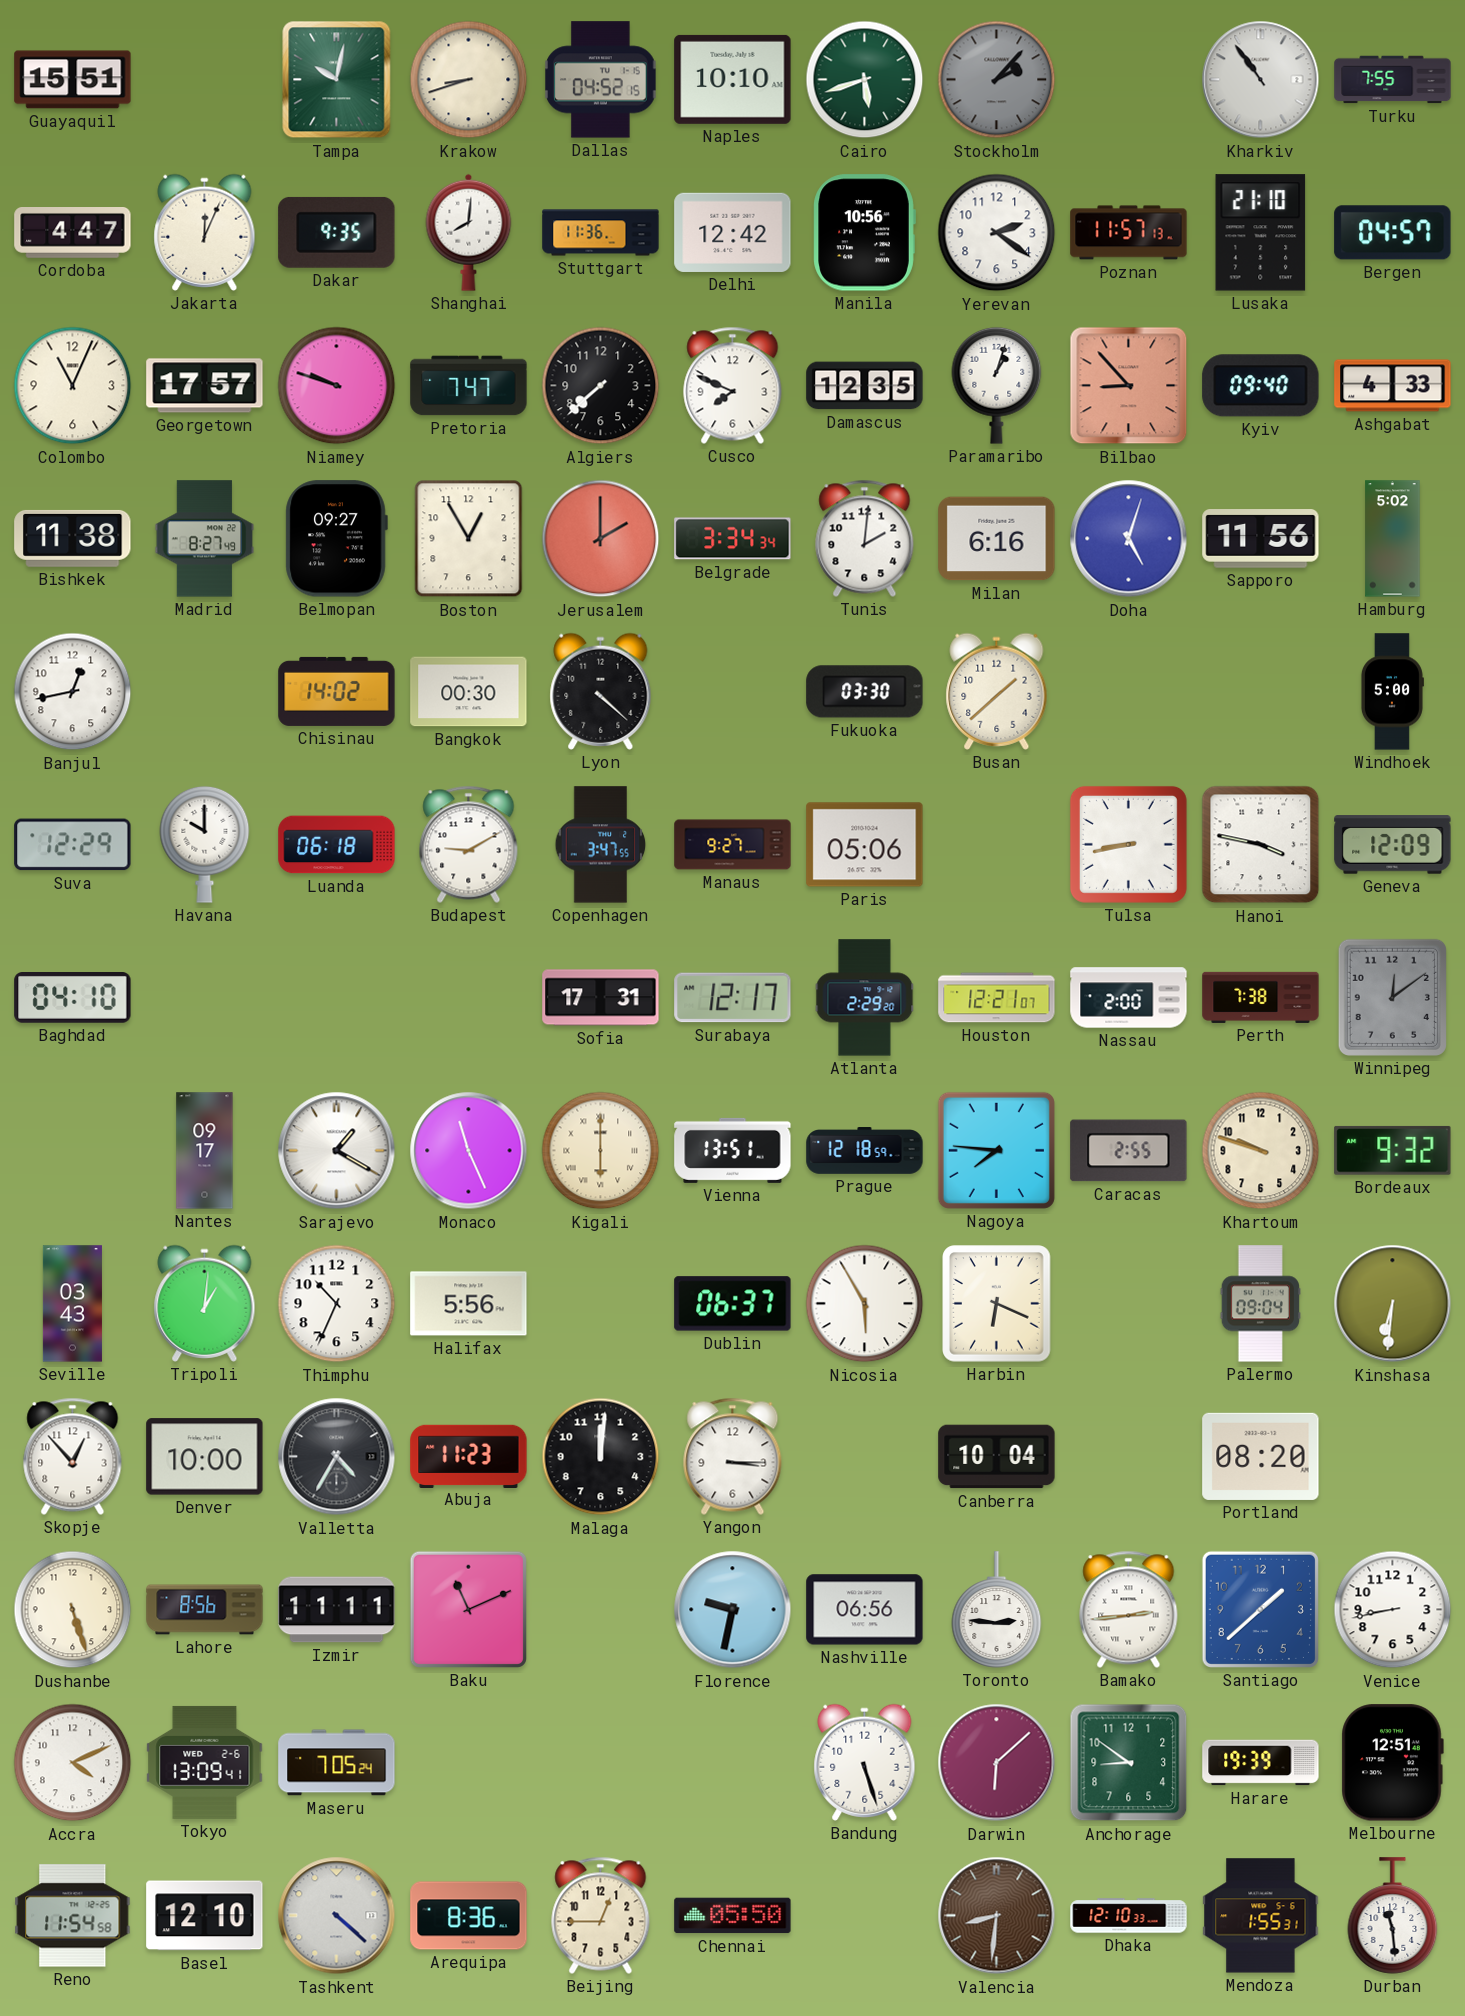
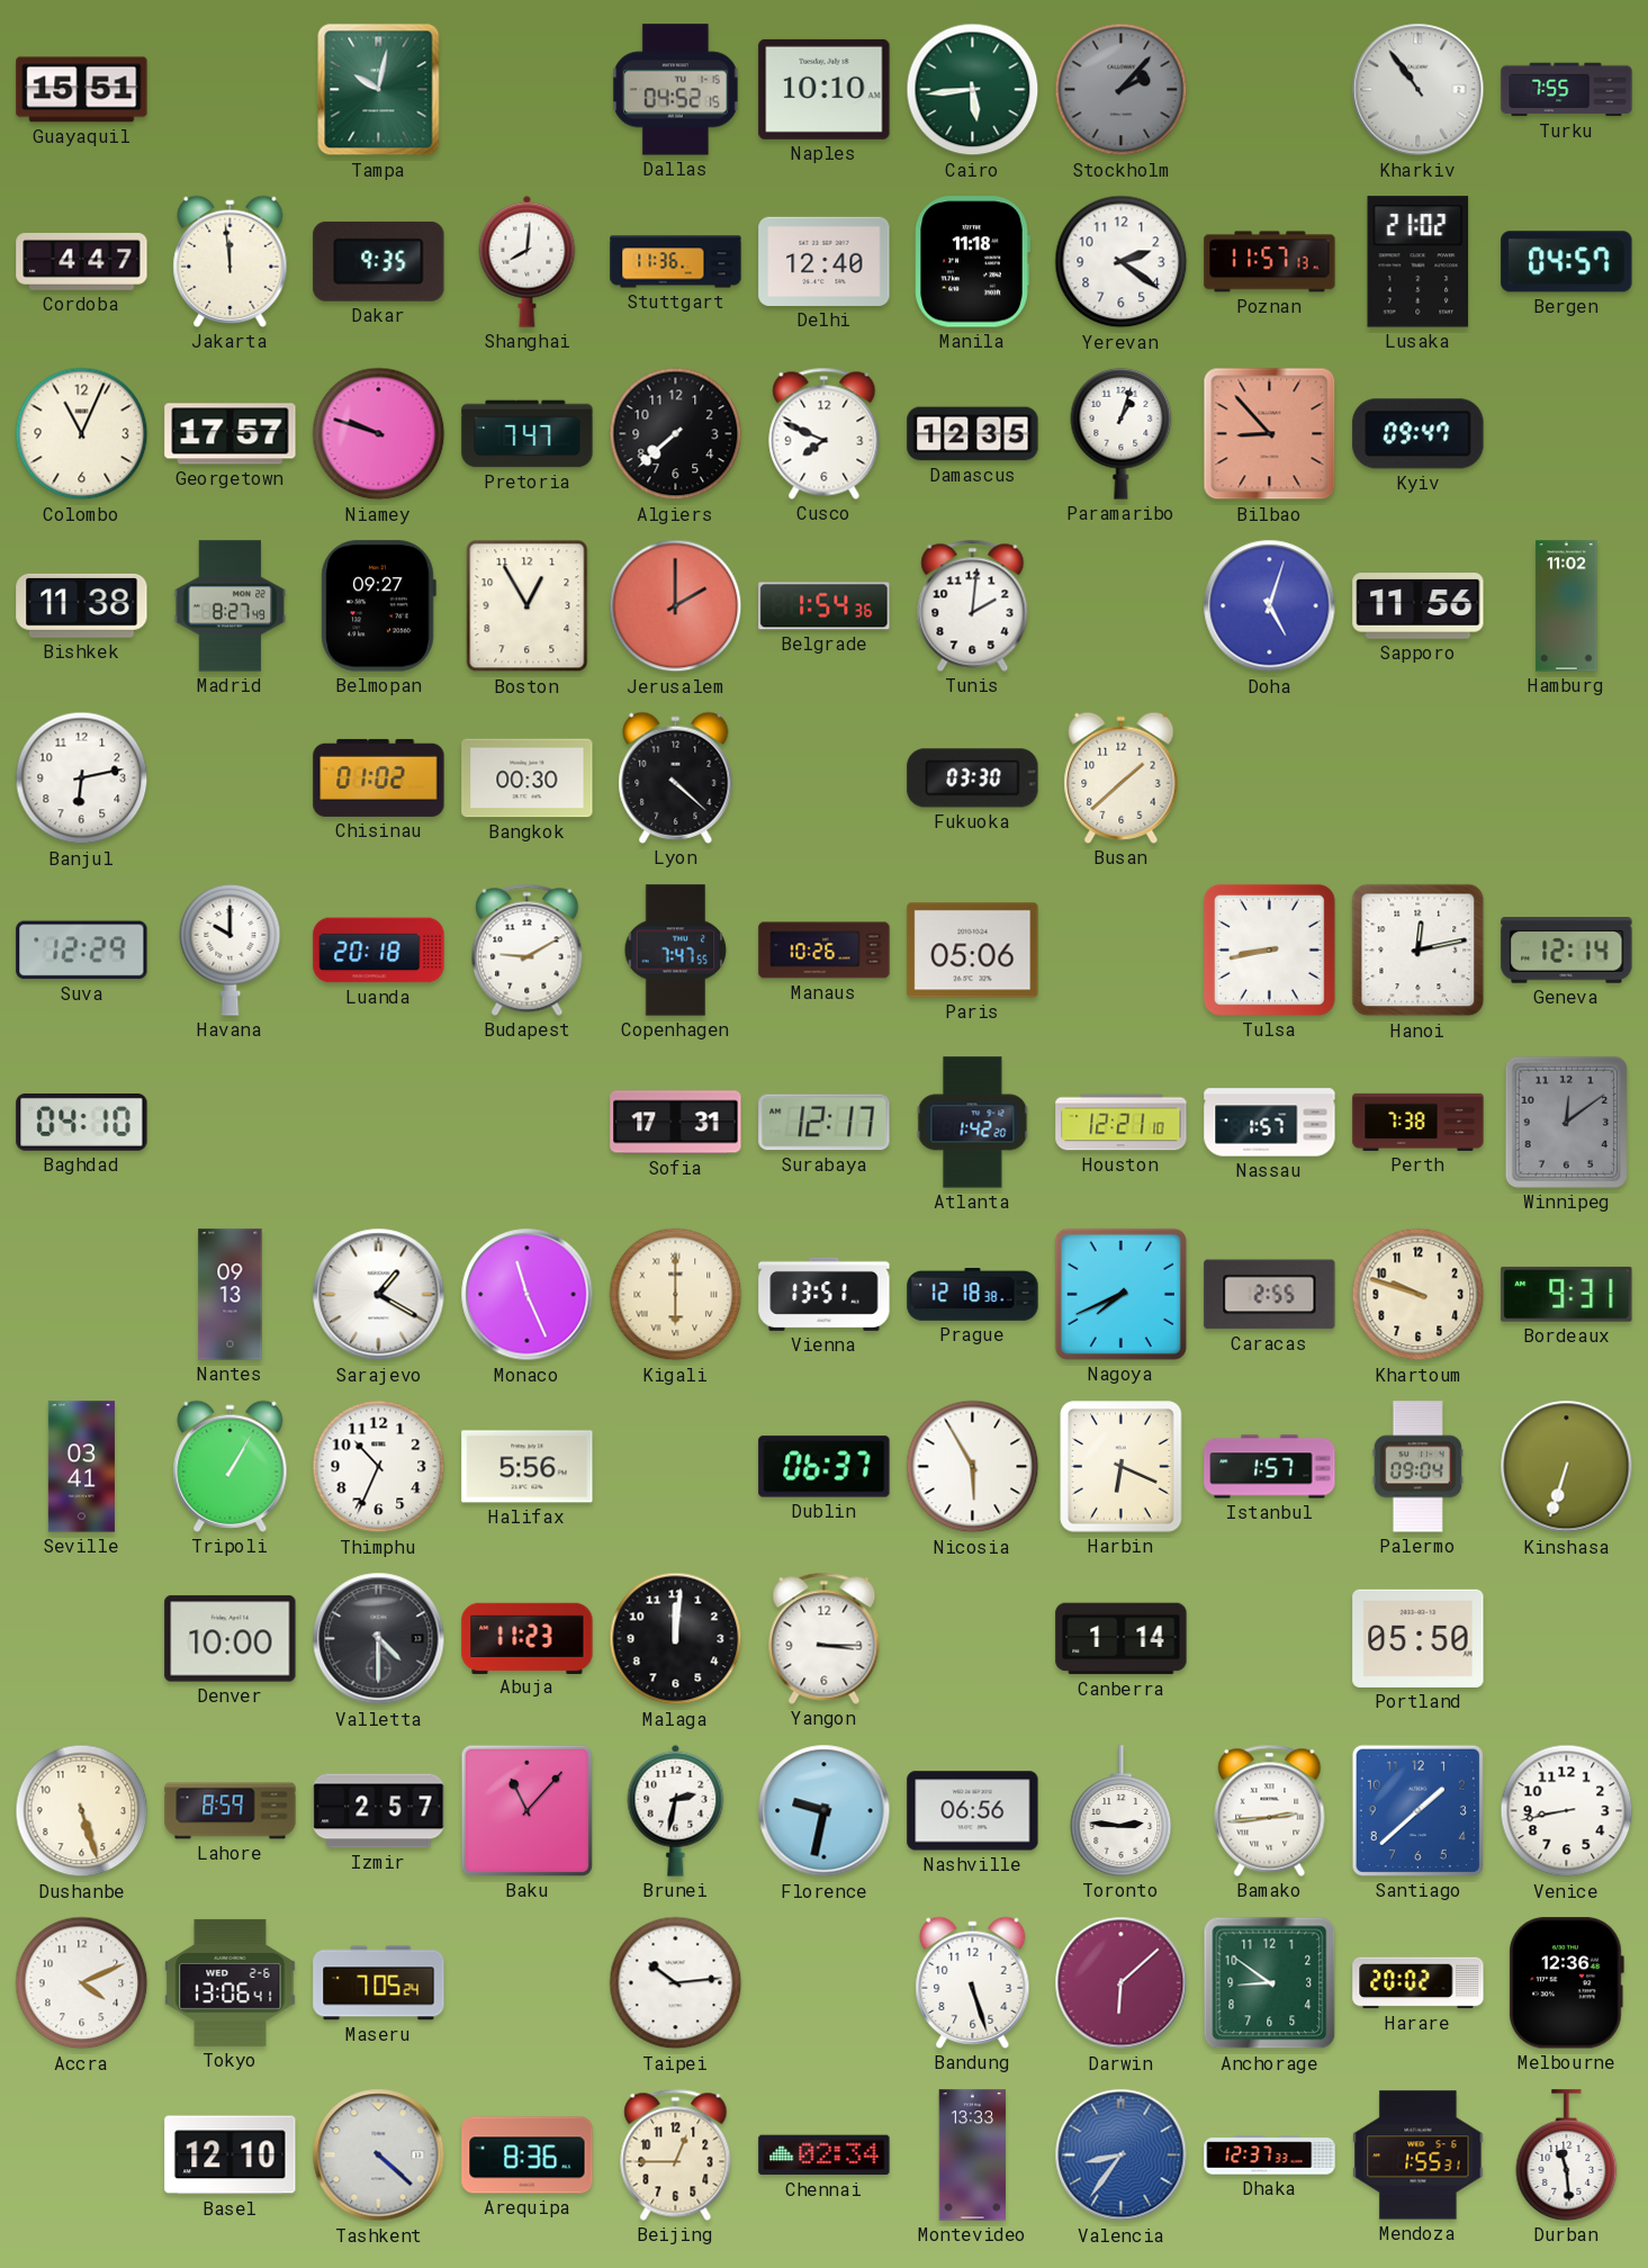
Krakow: 8:42 -> none (469, 80)
Cairo: 5:42 -> 5:44 (973, 90)
Jakarta: 12:04 -> 11:59 (231, 261)
Delhi: 12:42 -> 12:40 (825, 261)
Manila: 10:56 -> 11:18 (972, 262)
Lusaka: 21:10 -> 21:02 (1419, 262)
Kyiv: 09:40 -> 09:47 (1419, 434)
Ashgabat: 4:33 -> none (1393, 386)
Belgrade: 3:34 -> 1:54 (825, 606)
Milan: 6:16 -> none (997, 539)
Hamburg: 5:02 -> 11:02 (1567, 606)
Banjul: 12:43 -> 6:13 (82, 778)
Chisinau: 14:02 -> 01:02 (379, 777)
Windhoek: 5:00 -> none (1392, 692)
Luanda: 06:18 -> 20:18 (379, 951)
Copenhagen: 3:47 -> 7:47 (676, 951)
Manaus: 9:27 -> 10:26 (825, 951)
Hanoi: 3:47 -> 12:13 (1419, 951)
Geneva: 12:09 -> 12:14 (1567, 951)
Atlanta: 2:29 -> 1:42 (973, 1123)
Houston: 12:21:07 -> 12:21:10 (1122, 1123)
Nassau: 2:00 -> 1:57 (1270, 1123)
Nantes: 09:17 -> 09:13 (231, 1295)
Prague: 12:18:59 -> 12:18:38 (973, 1295)
Nagoya: 7:46 -> 7:41 (1120, 1294)
Bordeaux: 9:32 -> 9:31 (1567, 1294)
Seville: 03:43 -> 03:41 (81, 1467)
Tripoli: 1:01 -> 1:05 (231, 1466)
Istanbul: none -> 1:57 (1270, 1467)
Kinshasa: 6:31 -> 6:33 (1567, 1467)
Skopje: 12:53 -> none (73, 1456)
Valletta: 4:35 -> 4:30 (379, 1639)
Canberra: 10:04 -> 1:14 (1122, 1639)
Portland: 08:20 -> 05:50 (1419, 1638)
Lahore: 8:56 -> 8:59 (231, 1811)
Izmir: 11:11 -> 2:57 (379, 1811)
Baku: 11:11 -> 11:07 (526, 1810)
Brunei: none -> 2:32 (676, 1810)
Tokyo: 13:09 -> 13:06 (231, 1982)
Taipei: none -> 10:14 (676, 1983)
Harare: 19:39 -> 20:02 (1419, 1983)
Melbourne: 12:51 -> 12:36 (1566, 1983)
Reno: 11:54 -> none (73, 1916)
Chennai: 05:50 -> 02:34 (825, 2155)
Montevideo: none -> 13:33 (973, 2155)
Valencia: 8:31 -> 8:36 (1122, 2155)
Valencia dial: brown -> blue (1122, 2155)
Dhaka: 12:10 -> 12:37 (1270, 2155)
